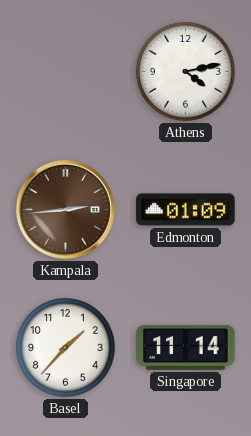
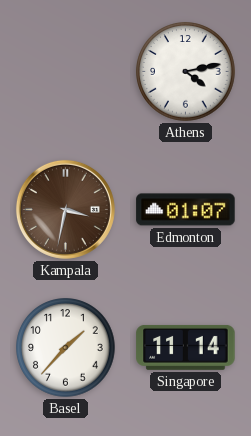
Kampala: 2:44 -> 3:32 (65, 209)
Edmonton: 01:09 -> 01:07 (186, 210)
